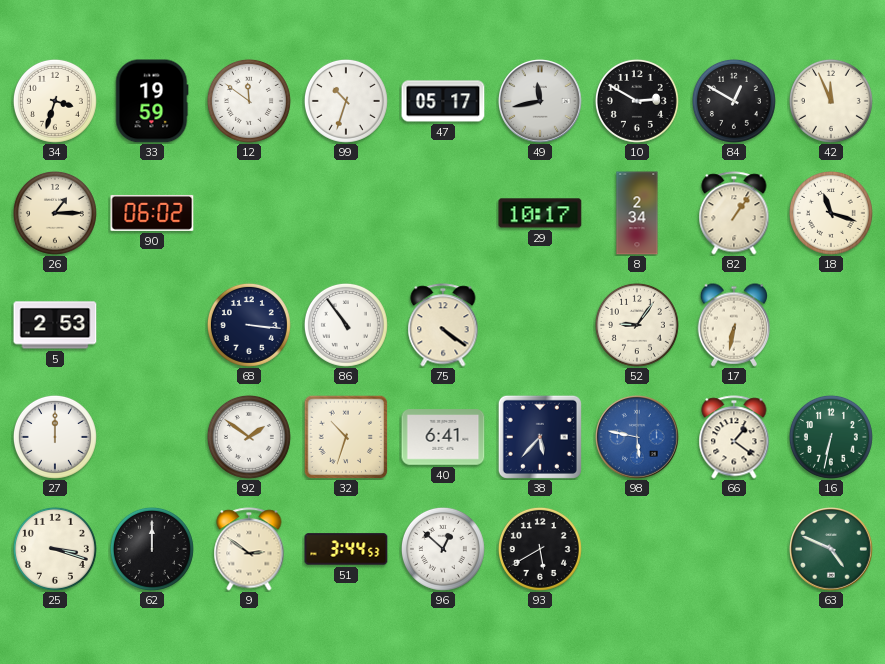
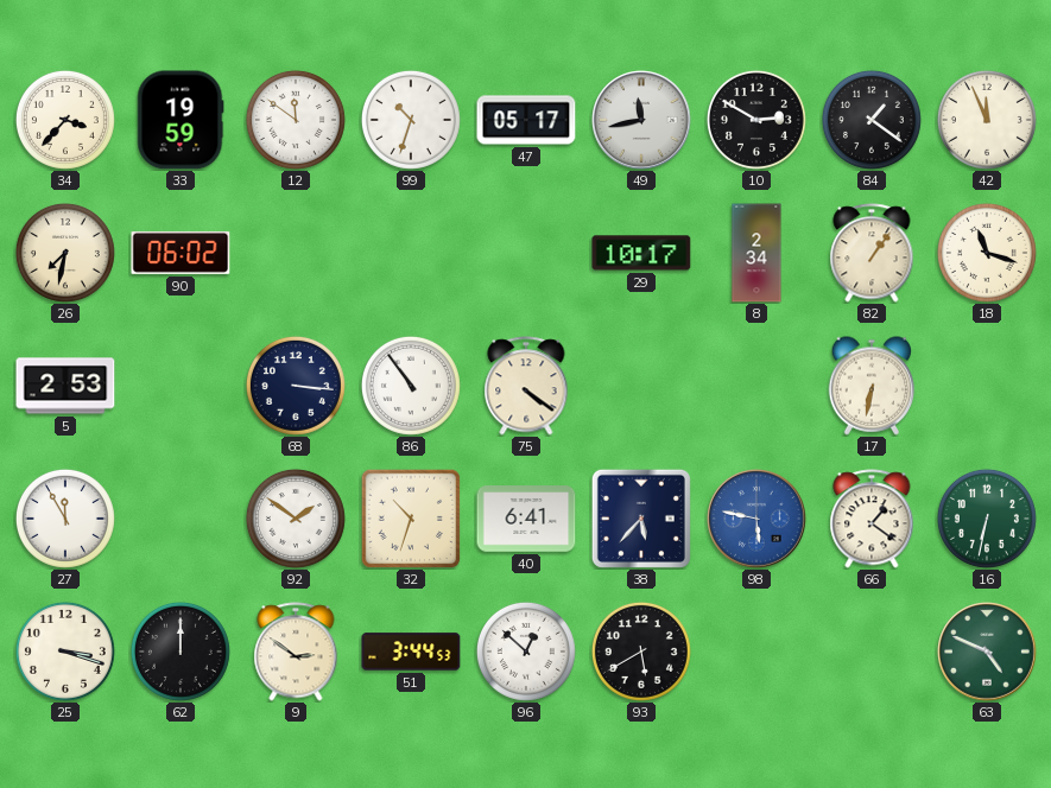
34: 3:33 -> 3:37 (65, 120)
84: 12:50 -> 1:21 (872, 120)
26: 1:15 -> 7:32 (65, 253)
52: 9:06 -> none (637, 325)
27: 12:00 -> 11:55 (65, 519)
